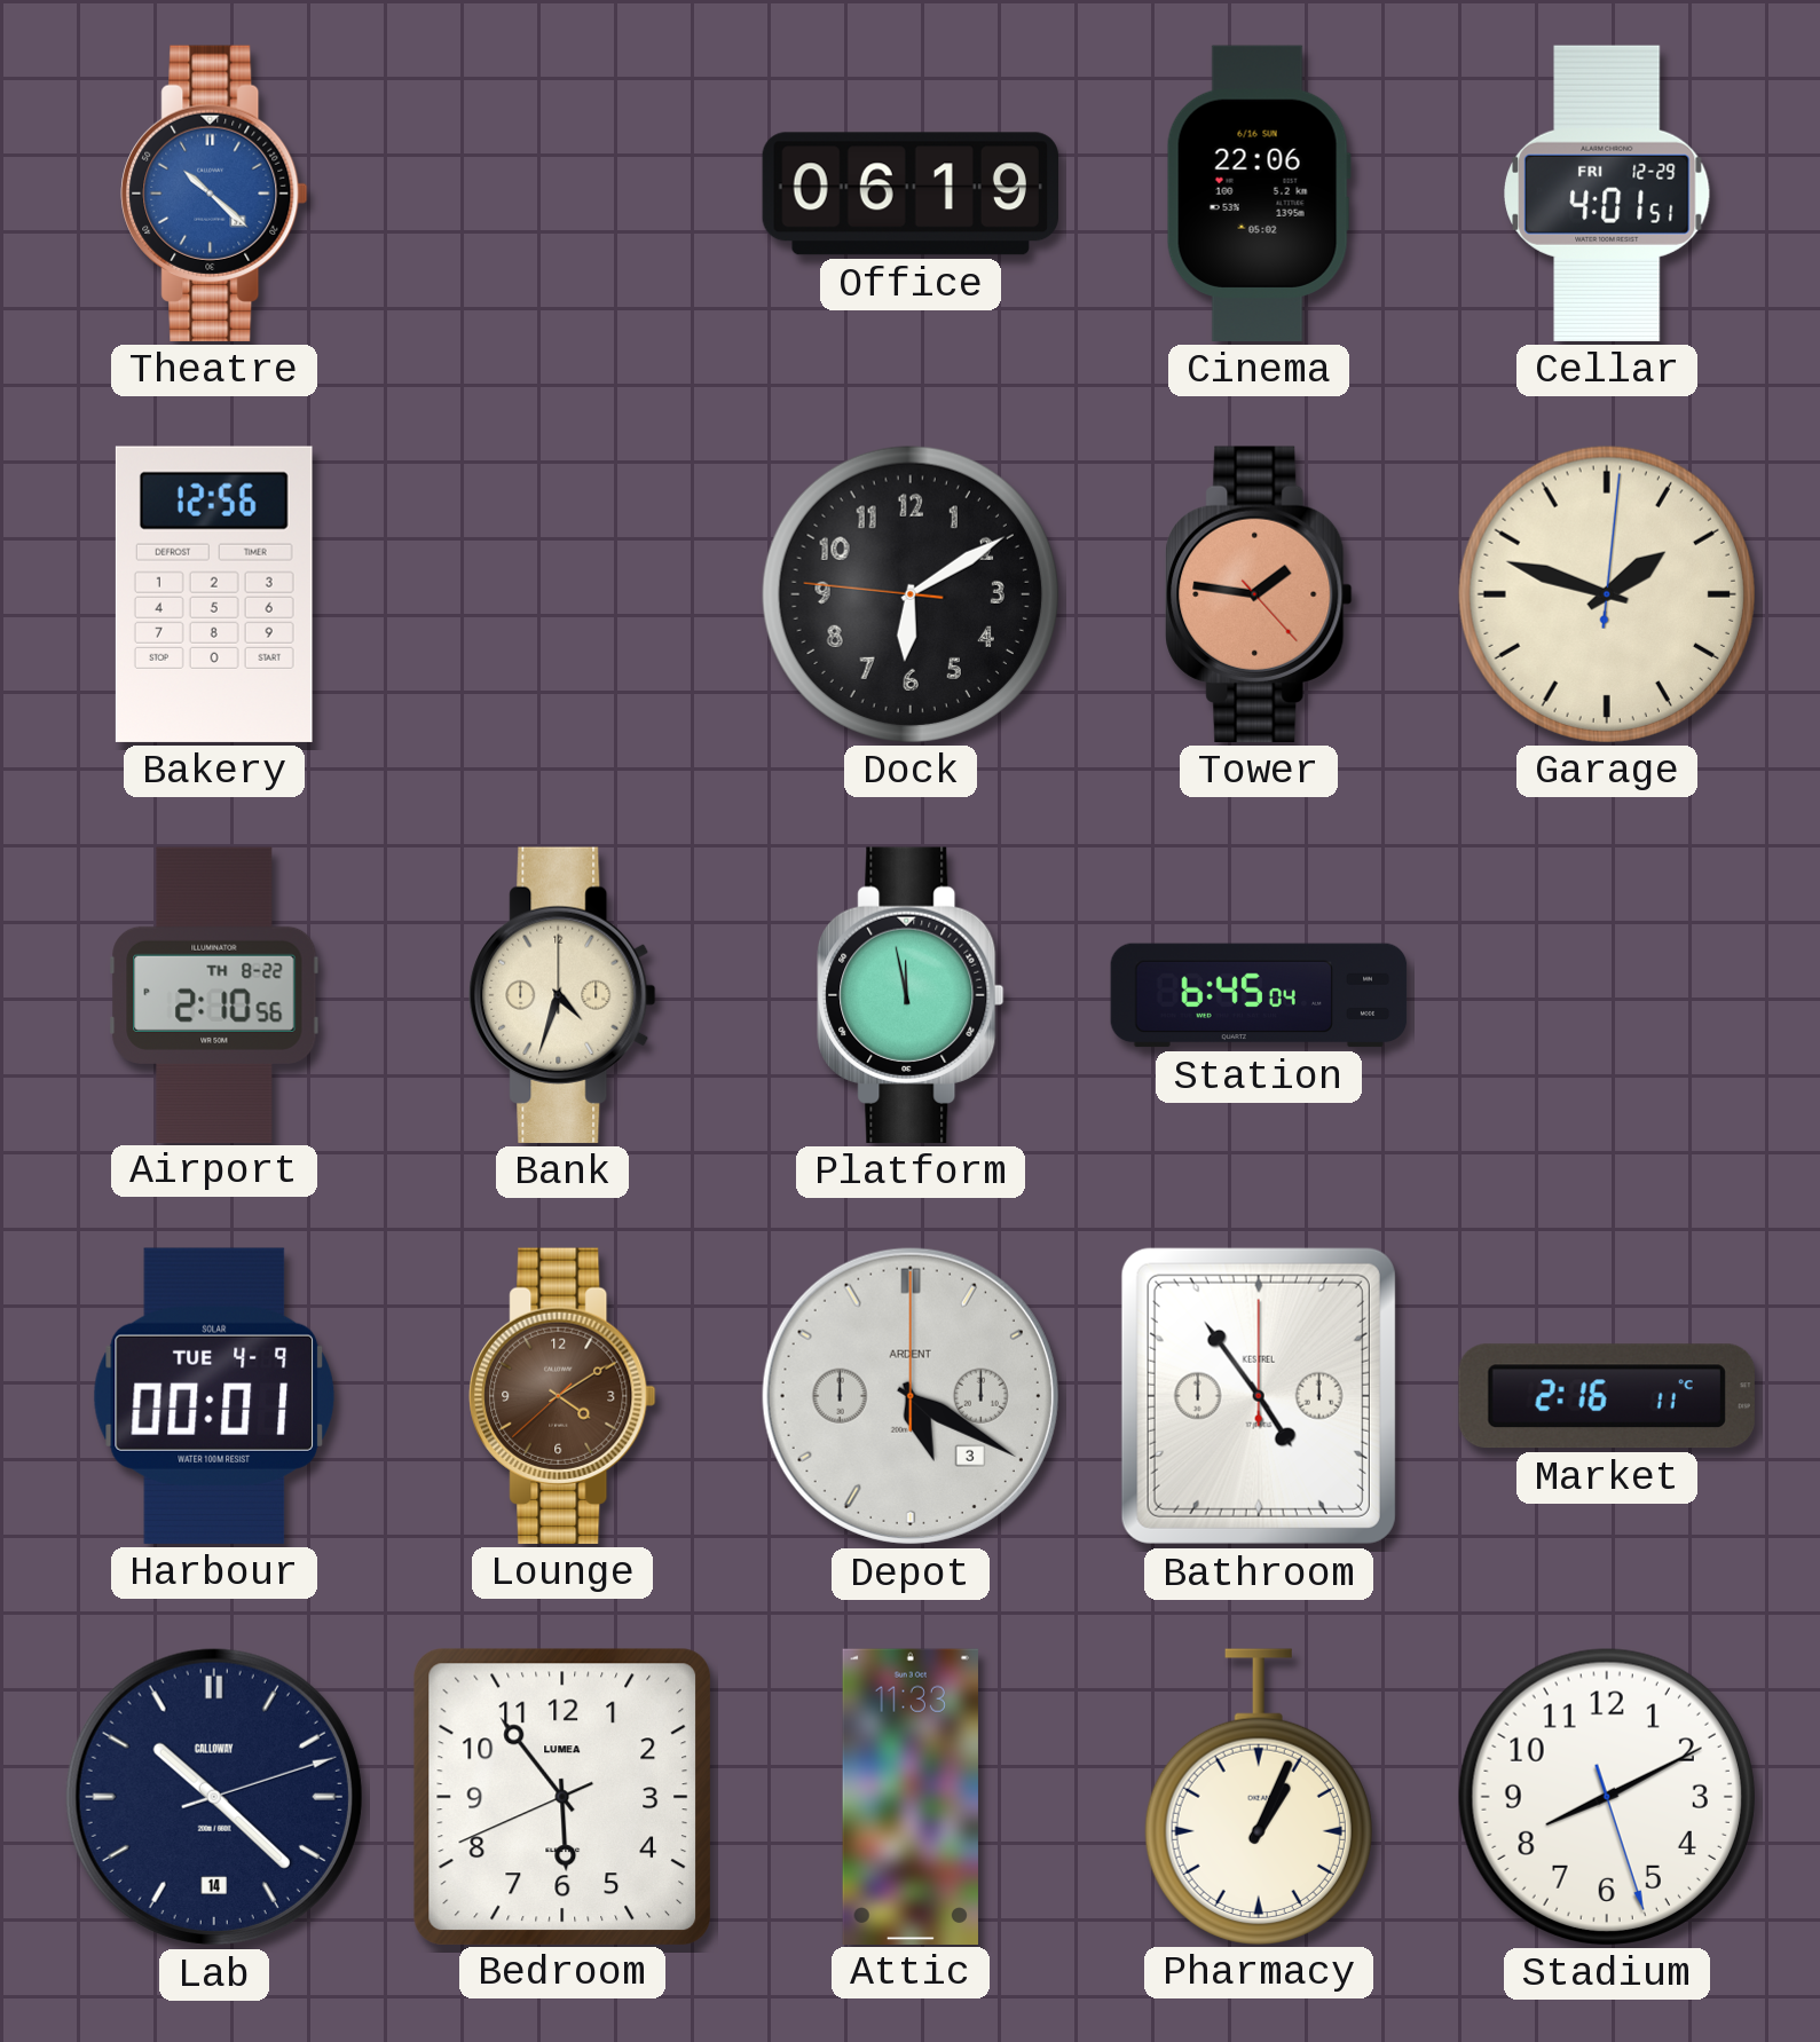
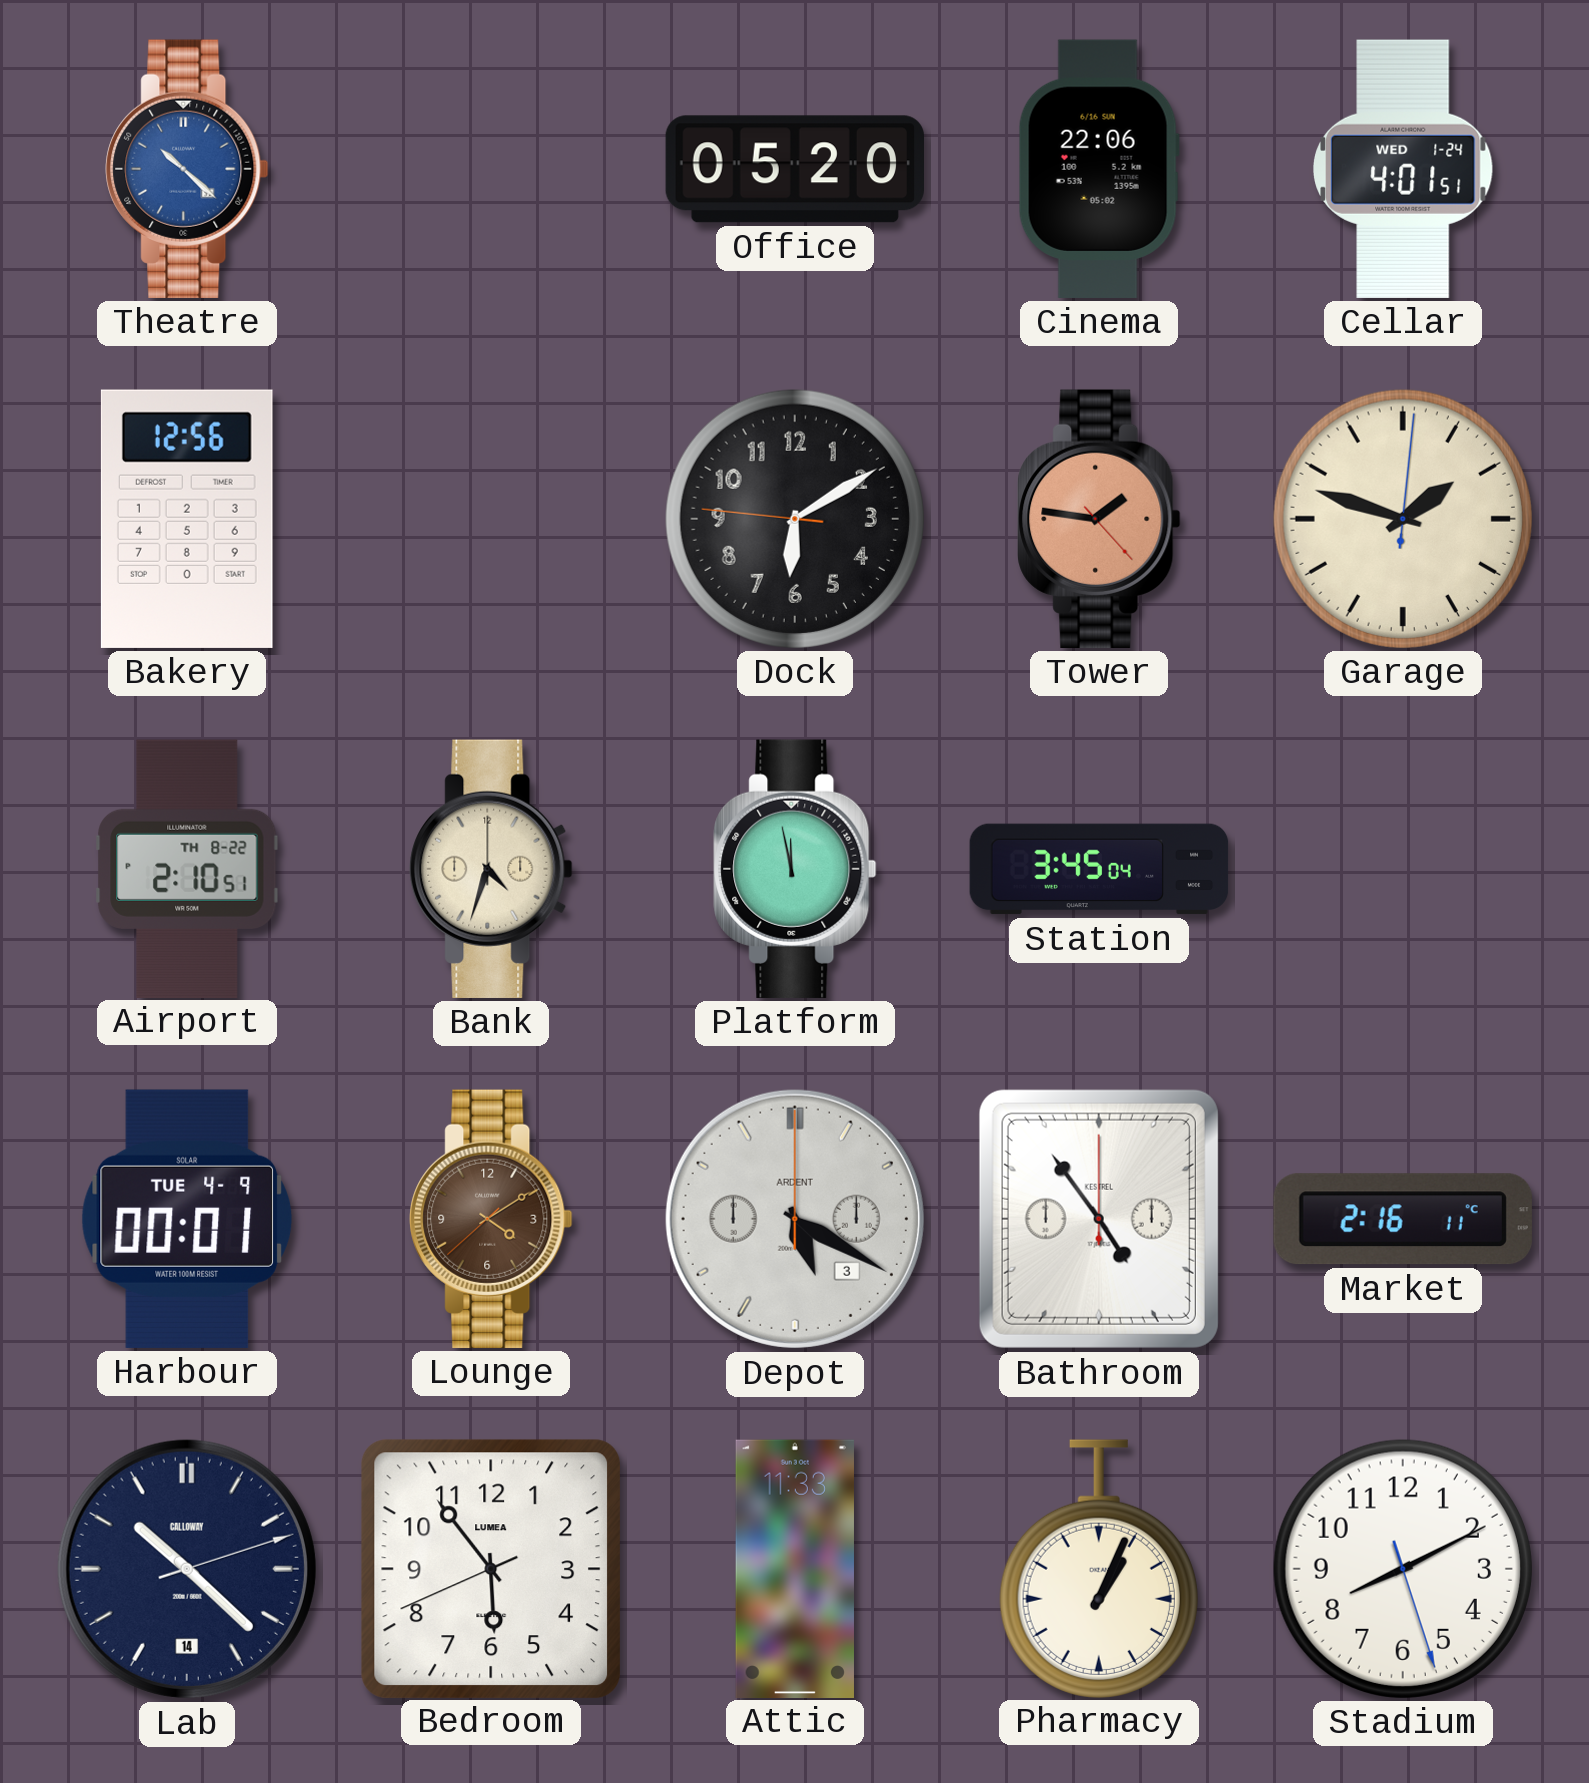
Office: 06:19 -> 05:20 (794, 169)
Cellar date: FRI 12-29 -> WED 1-24 (1403, 169)
Airport: 2:10:56 -> 2:10:51 (187, 868)
Station: 6:45 -> 3:45 (1099, 869)
